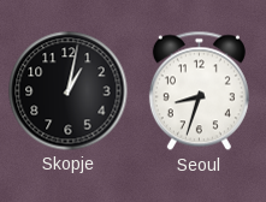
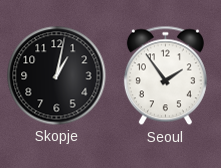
Seoul: 8:33 -> 1:54 (165, 76)
